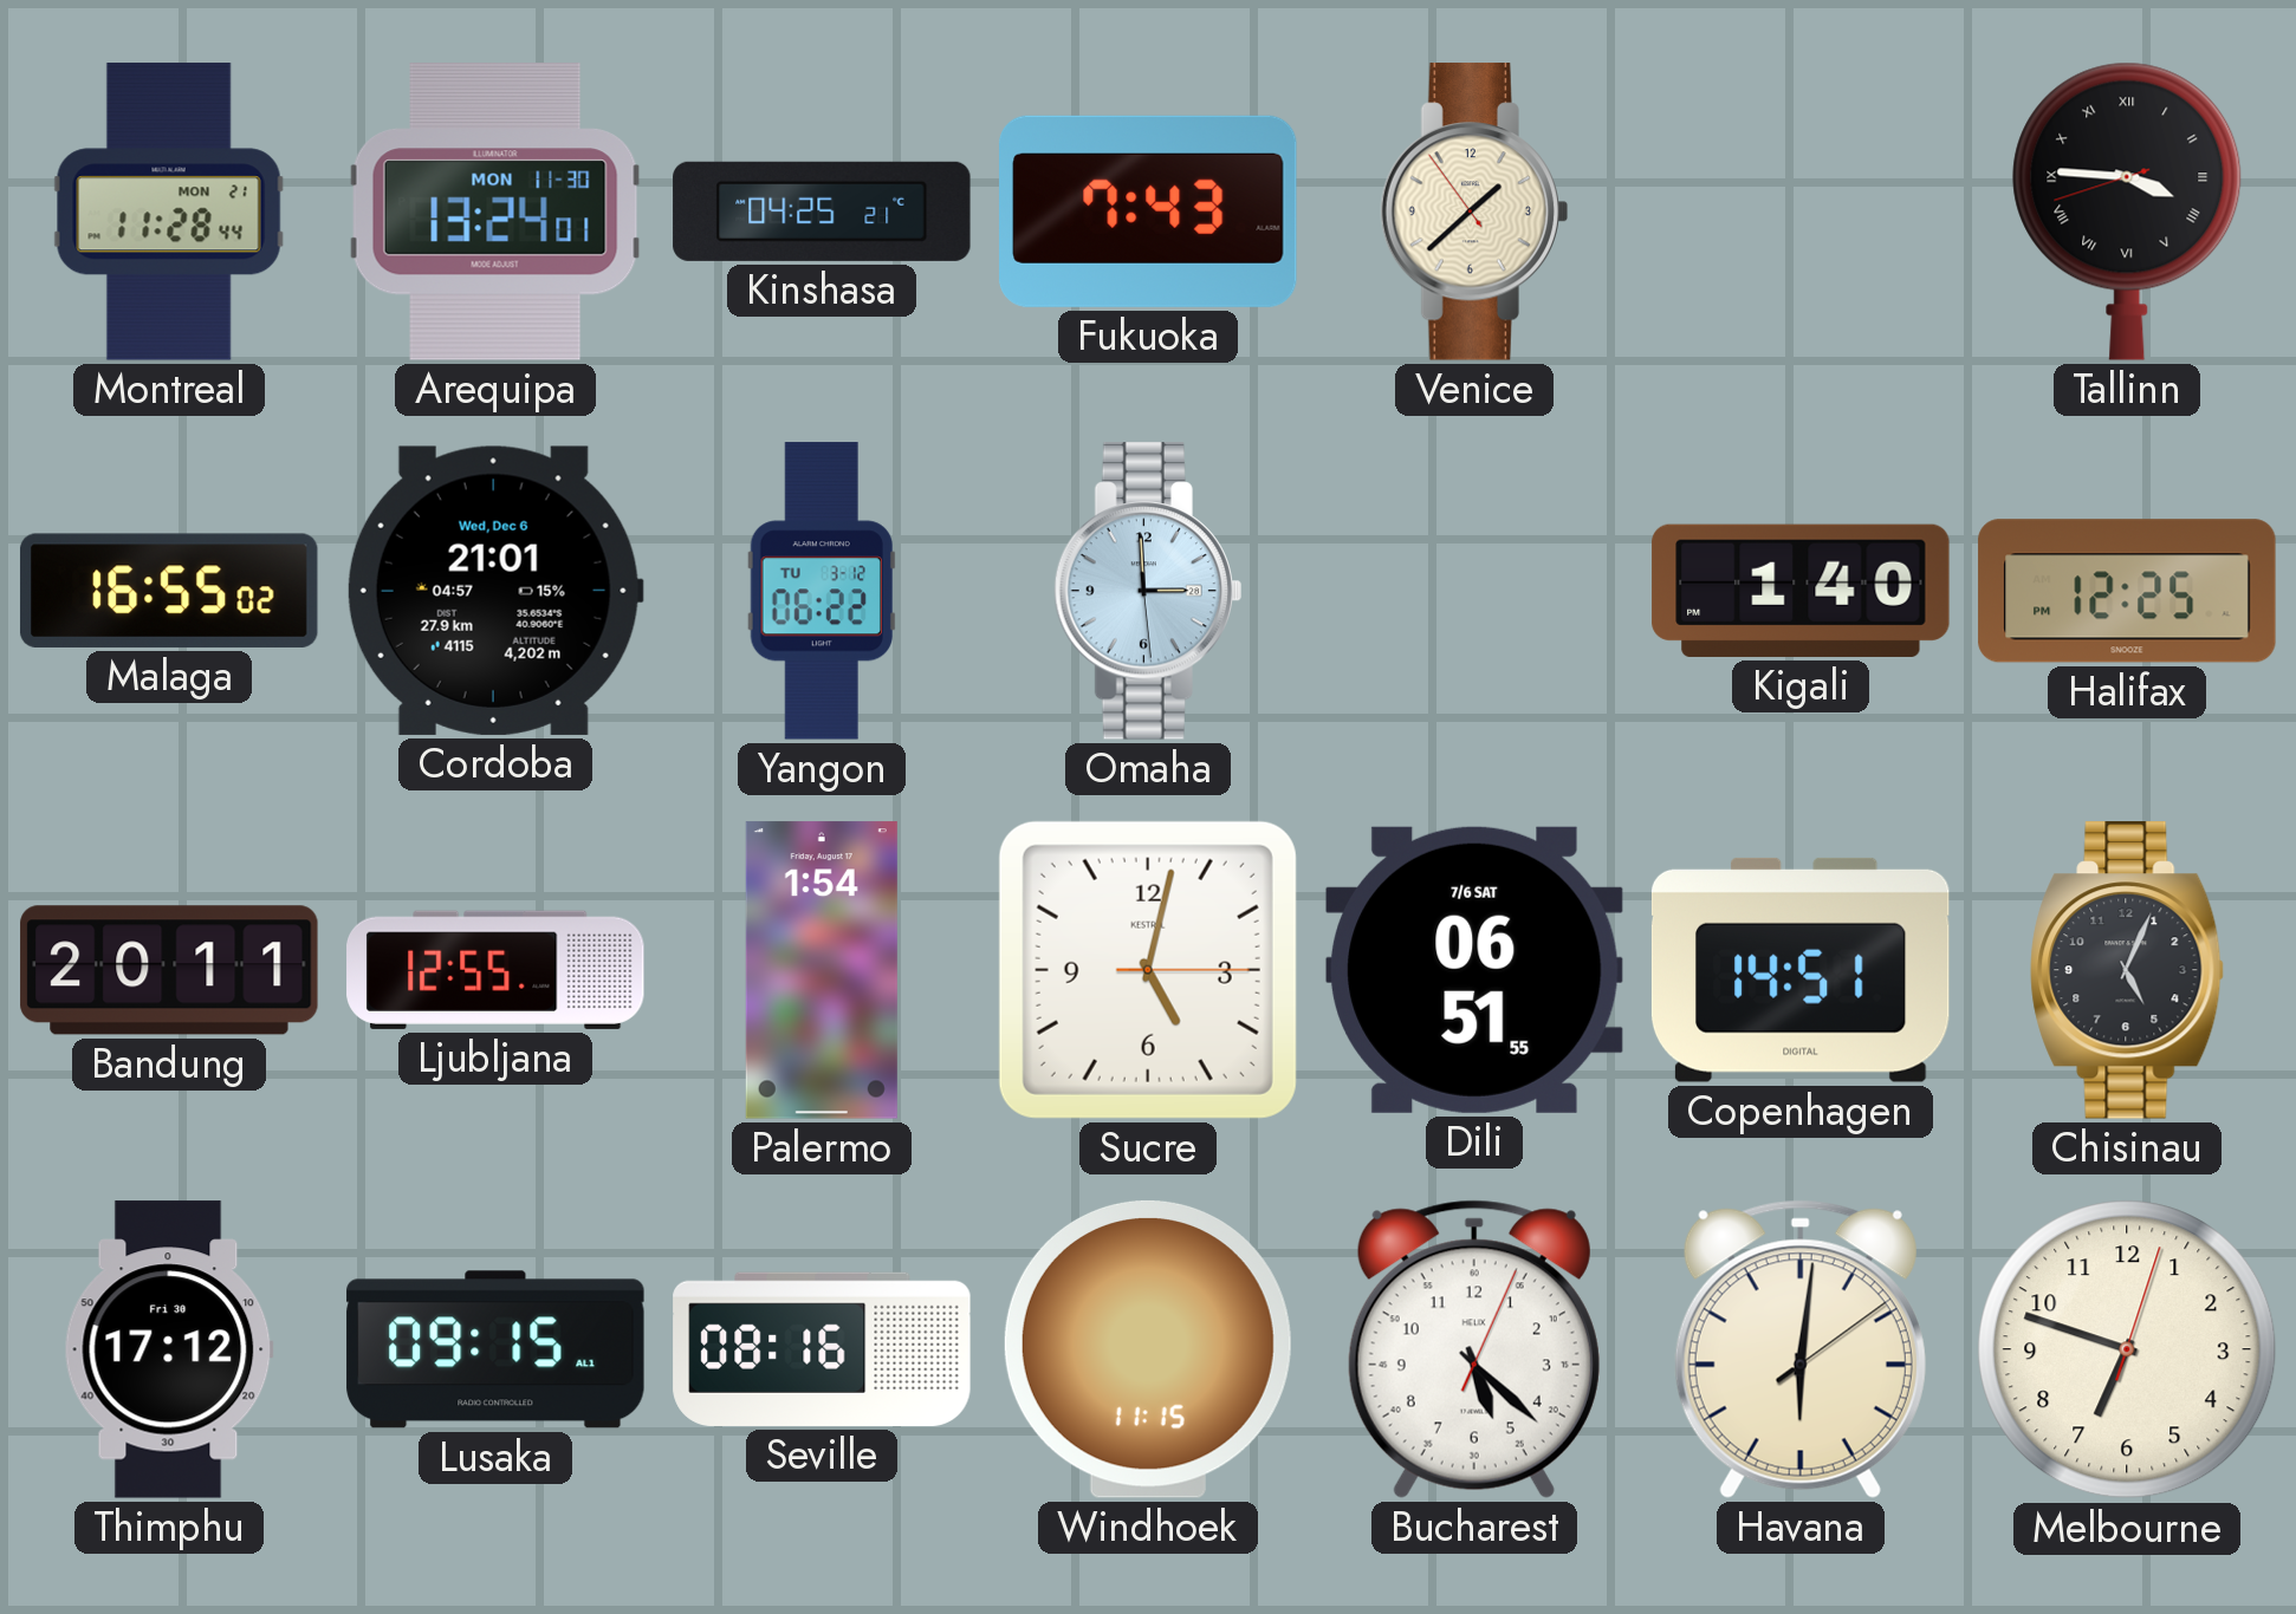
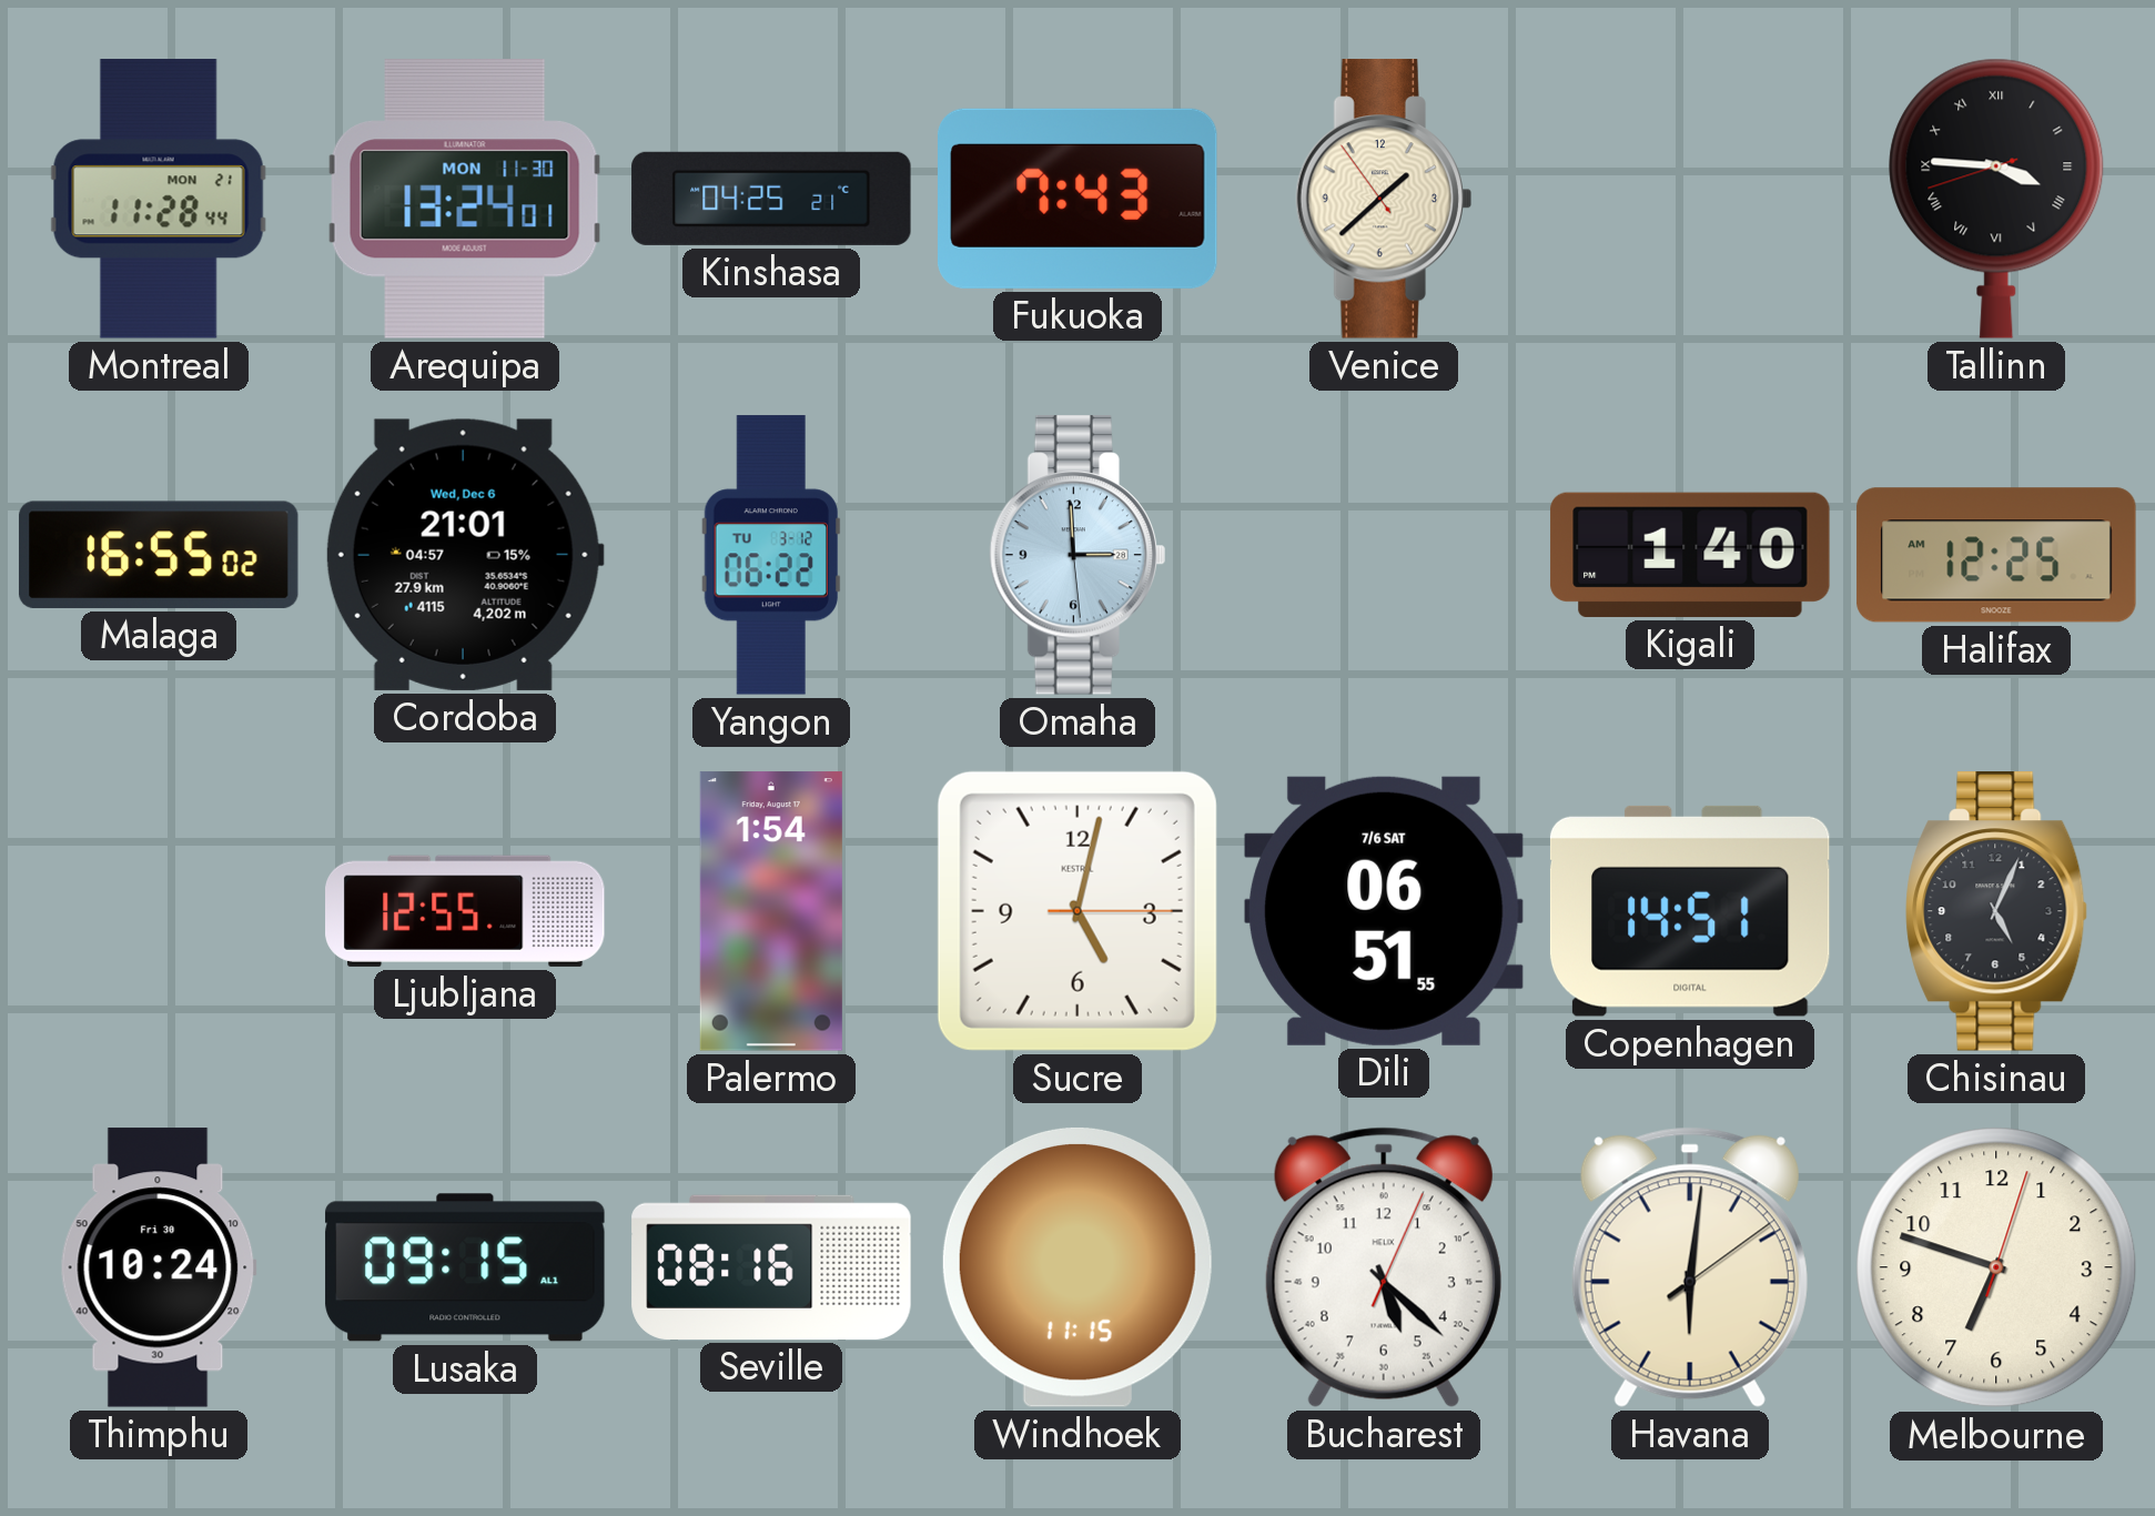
Halifax: 12:25 PM -> 12:25 AM (1996, 555)
Bandung: 20:11 -> none (169, 970)
Thimphu: 17:12 -> 10:24 (159, 1267)
